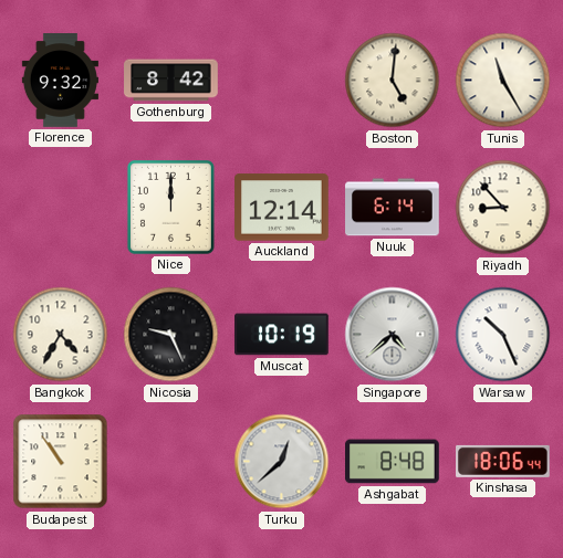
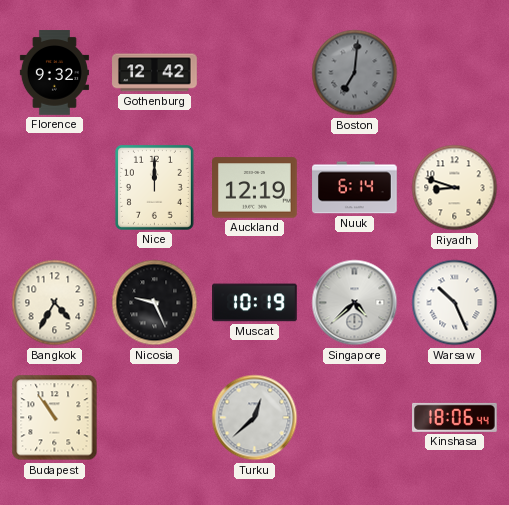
Gothenburg: 8:42 -> 12:42 (155, 73)
Boston: 5:01 -> 7:01 (355, 73)
Boston dial: cream -> grey (355, 73)
Tunis: 11:25 -> none (503, 81)
Auckland: 12:14 -> 12:19 (255, 188)
Riyadh: 8:53 -> 8:48 (455, 188)
Ashgabat: 8:48 -> none (393, 462)
